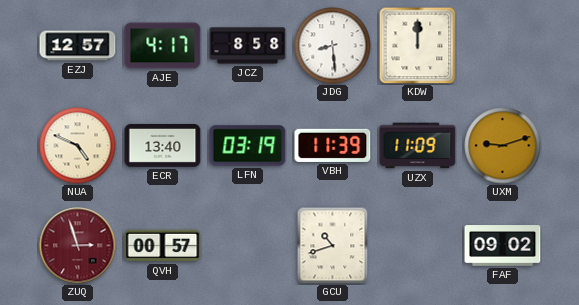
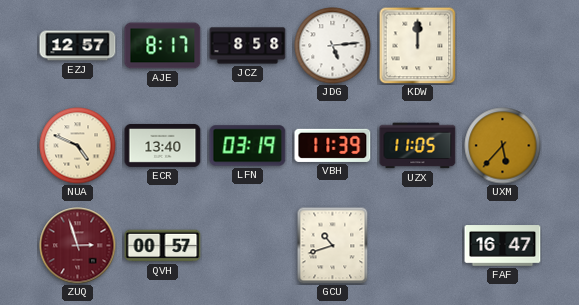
AJE: 4:17 -> 8:17 (163, 46)
JDG: 8:29 -> 5:14 (333, 46)
UZX: 11:09 -> 11:05 (418, 146)
UXM: 9:12 -> 5:37 (503, 146)
FAF: 09:02 -> 16:47 (503, 246)
